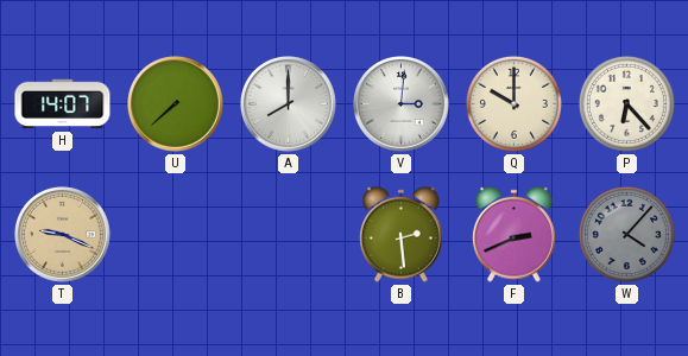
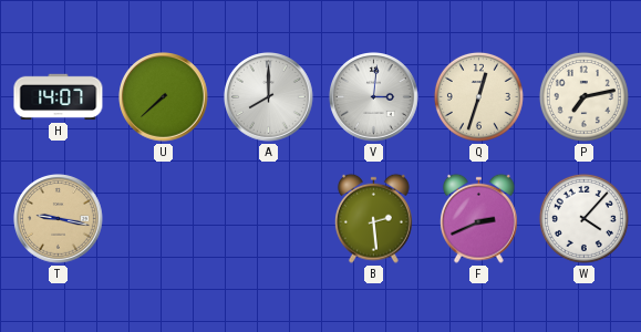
Q: 10:00 -> 12:33 (478, 96)
P: 6:23 -> 7:13 (583, 96)
T: 9:19 -> 9:17 (59, 219)
W dial: grey -> white (583, 218)
